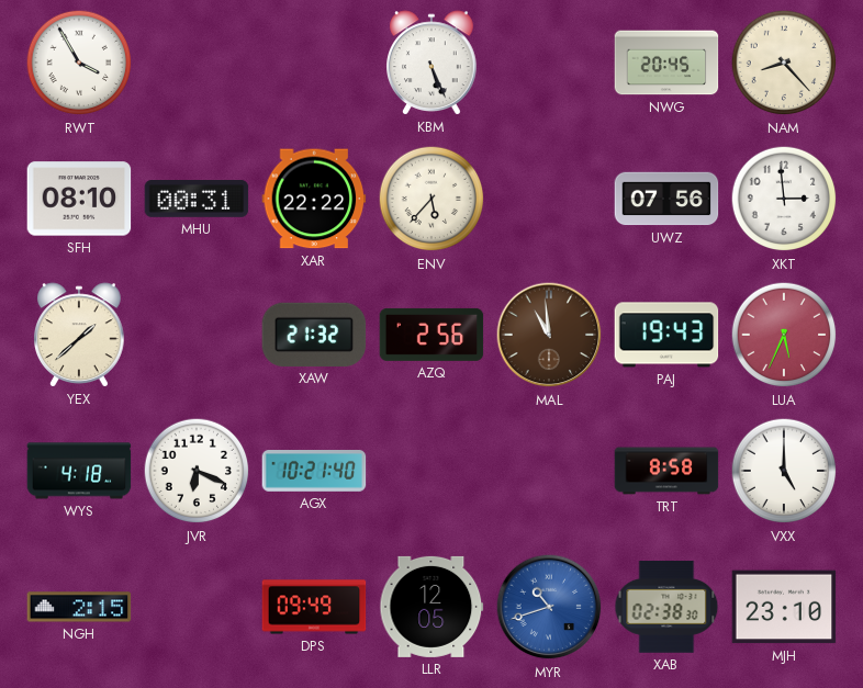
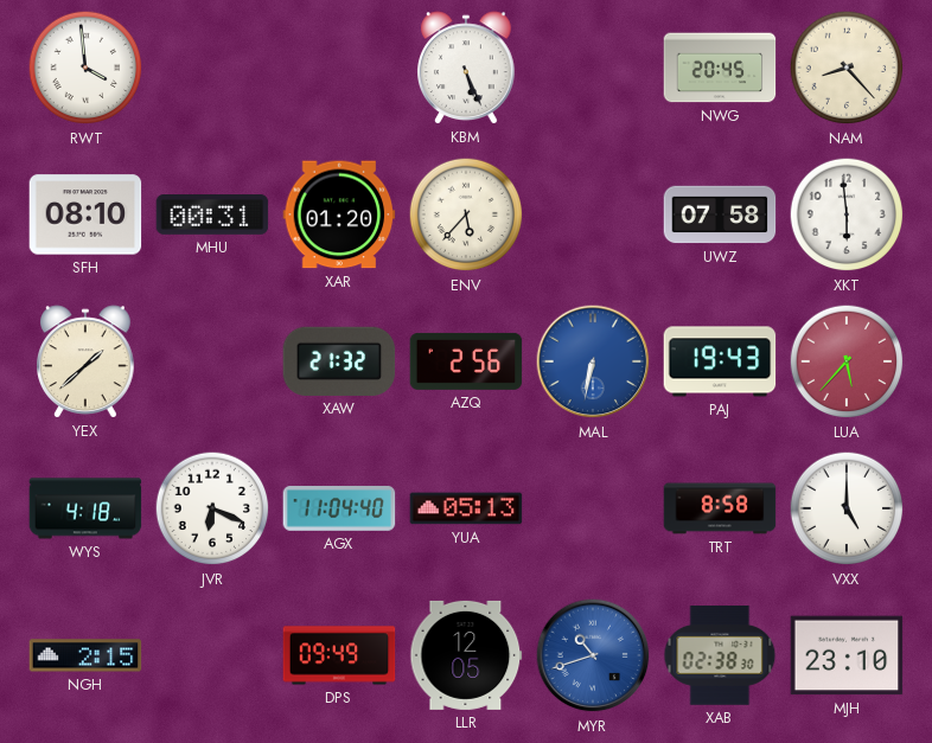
RWT: 3:55 -> 3:59 (85, 68)
XAR: 22:22 -> 01:20 (339, 214)
UWZ: 07:56 -> 07:58 (720, 214)
XKT: 2:59 -> 5:59 (847, 214)
MAL: 10:59 -> 6:32 (593, 361)
MAL dial: brown -> blue (593, 361)
LUA: 5:34 -> 5:37 (847, 361)
AGX: 10:21 -> 11:04 (339, 510)
YUA: none -> 05:13 (466, 508)
